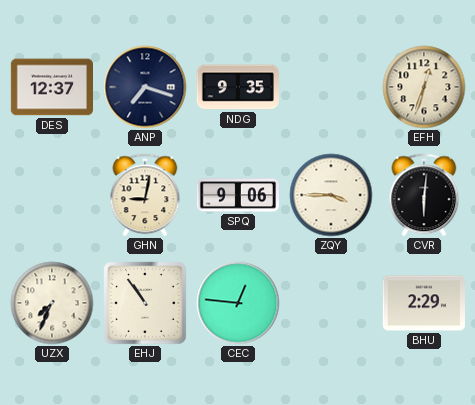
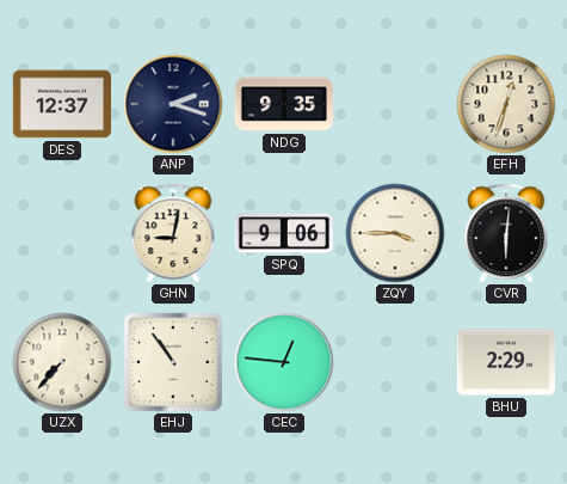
ANP: 7:18 -> 2:18 (173, 104)
UZX: 7:34 -> 7:37 (62, 362)
